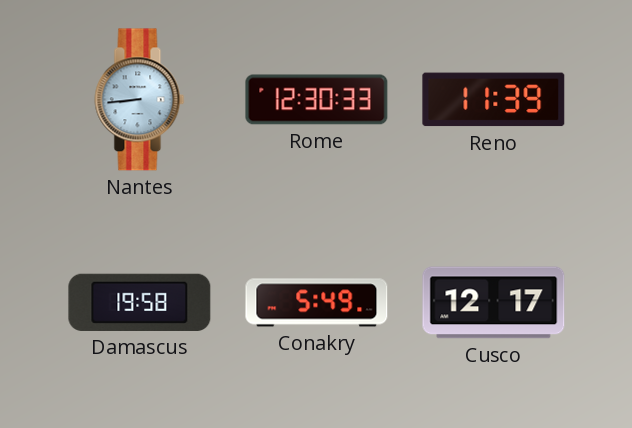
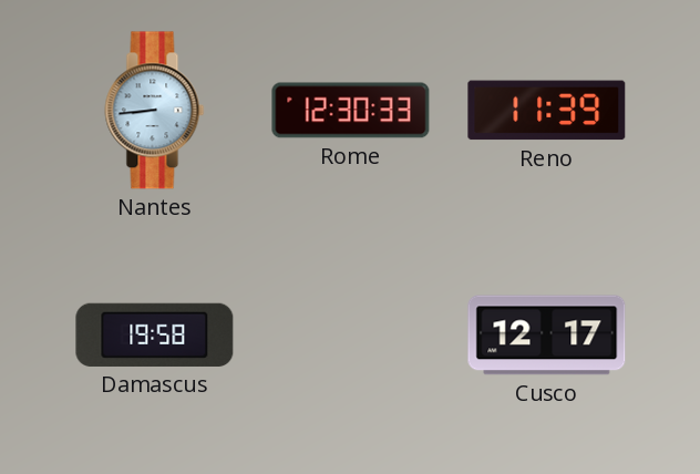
Conakry: 5:49 -> none (317, 303)
